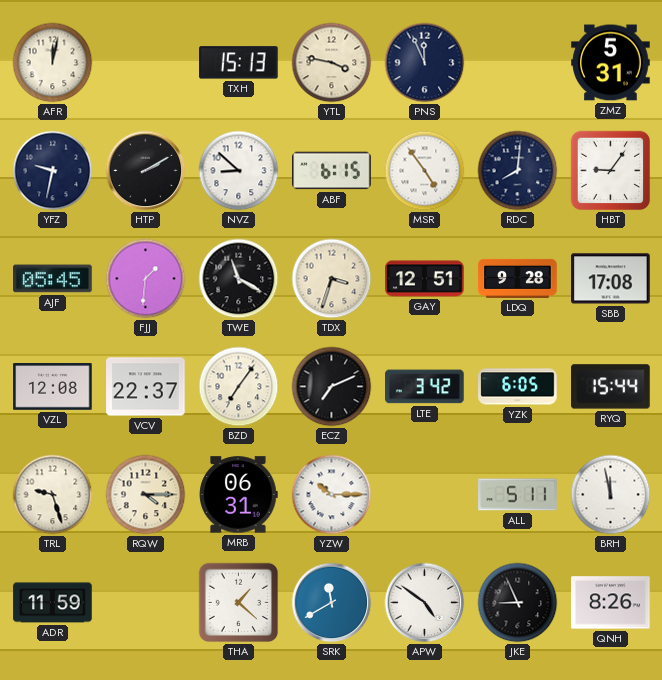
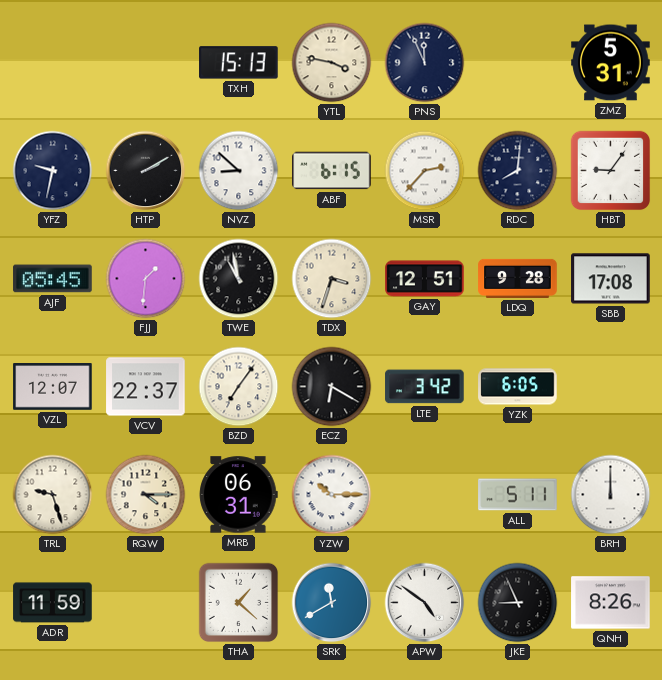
AFR: 12:02 -> none (53, 63)
MSR: 4:54 -> 2:37 (425, 171)
TWE: 11:20 -> 10:58 (239, 279)
VZL: 12:08 -> 12:07 (53, 387)
ECZ: 7:11 -> 6:20 (332, 387)
RYQ: 15:44 -> none (611, 387)
BRH: 11:58 -> 12:00 (611, 495)
